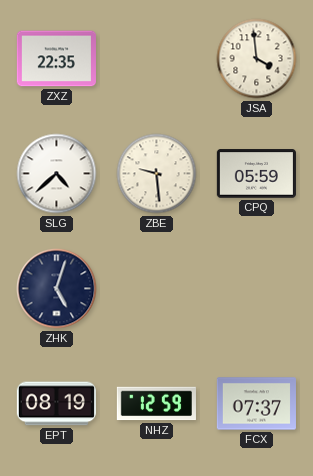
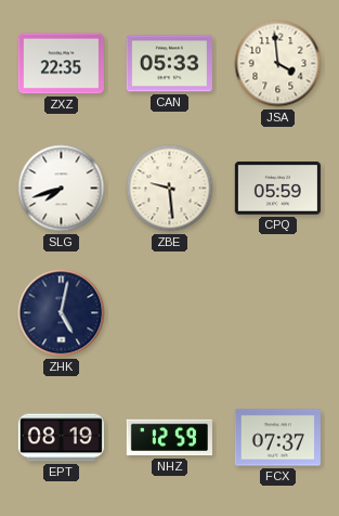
CAN: none -> 05:33 (169, 64)
SLG: 4:38 -> 7:42 (62, 189)
ZHK: 5:03 -> 5:02 (62, 313)
